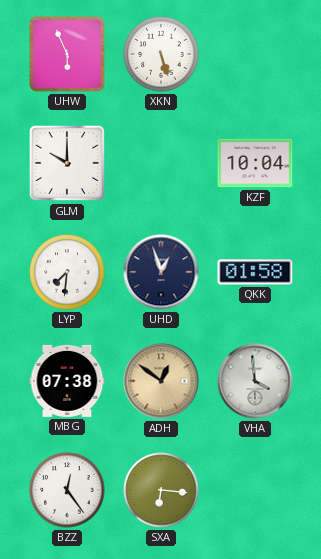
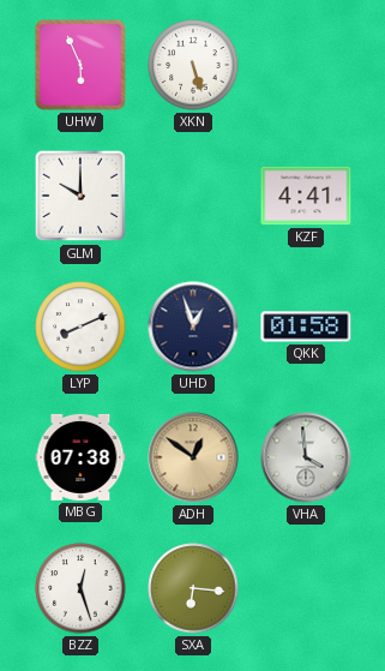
KZF: 10:04 -> 4:41 (306, 196)
LYP: 7:31 -> 8:11 (80, 326)
BZZ: 12:24 -> 12:27 (80, 588)
